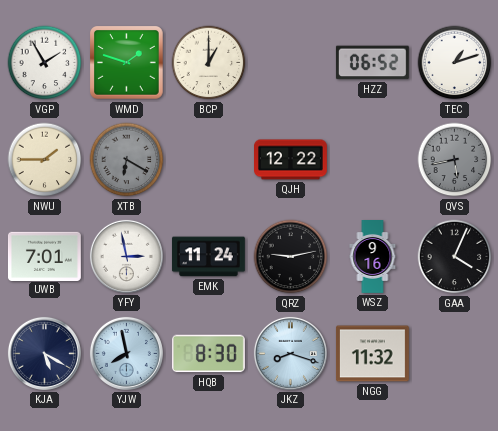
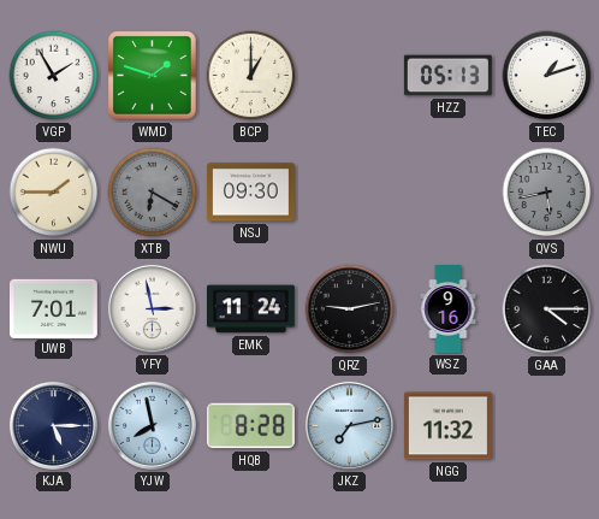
HZZ: 06:52 -> 05:13 (447, 76)
NSJ: none -> 09:30 (250, 193)
QJH: 12:22 -> none (291, 160)
GAA: 4:04 -> 4:15 (547, 309)
KJA: 5:20 -> 5:15 (53, 425)
HQB: 8:30 -> 8:28 (250, 426)
JKZ: 8:18 -> 7:13 (349, 425)
